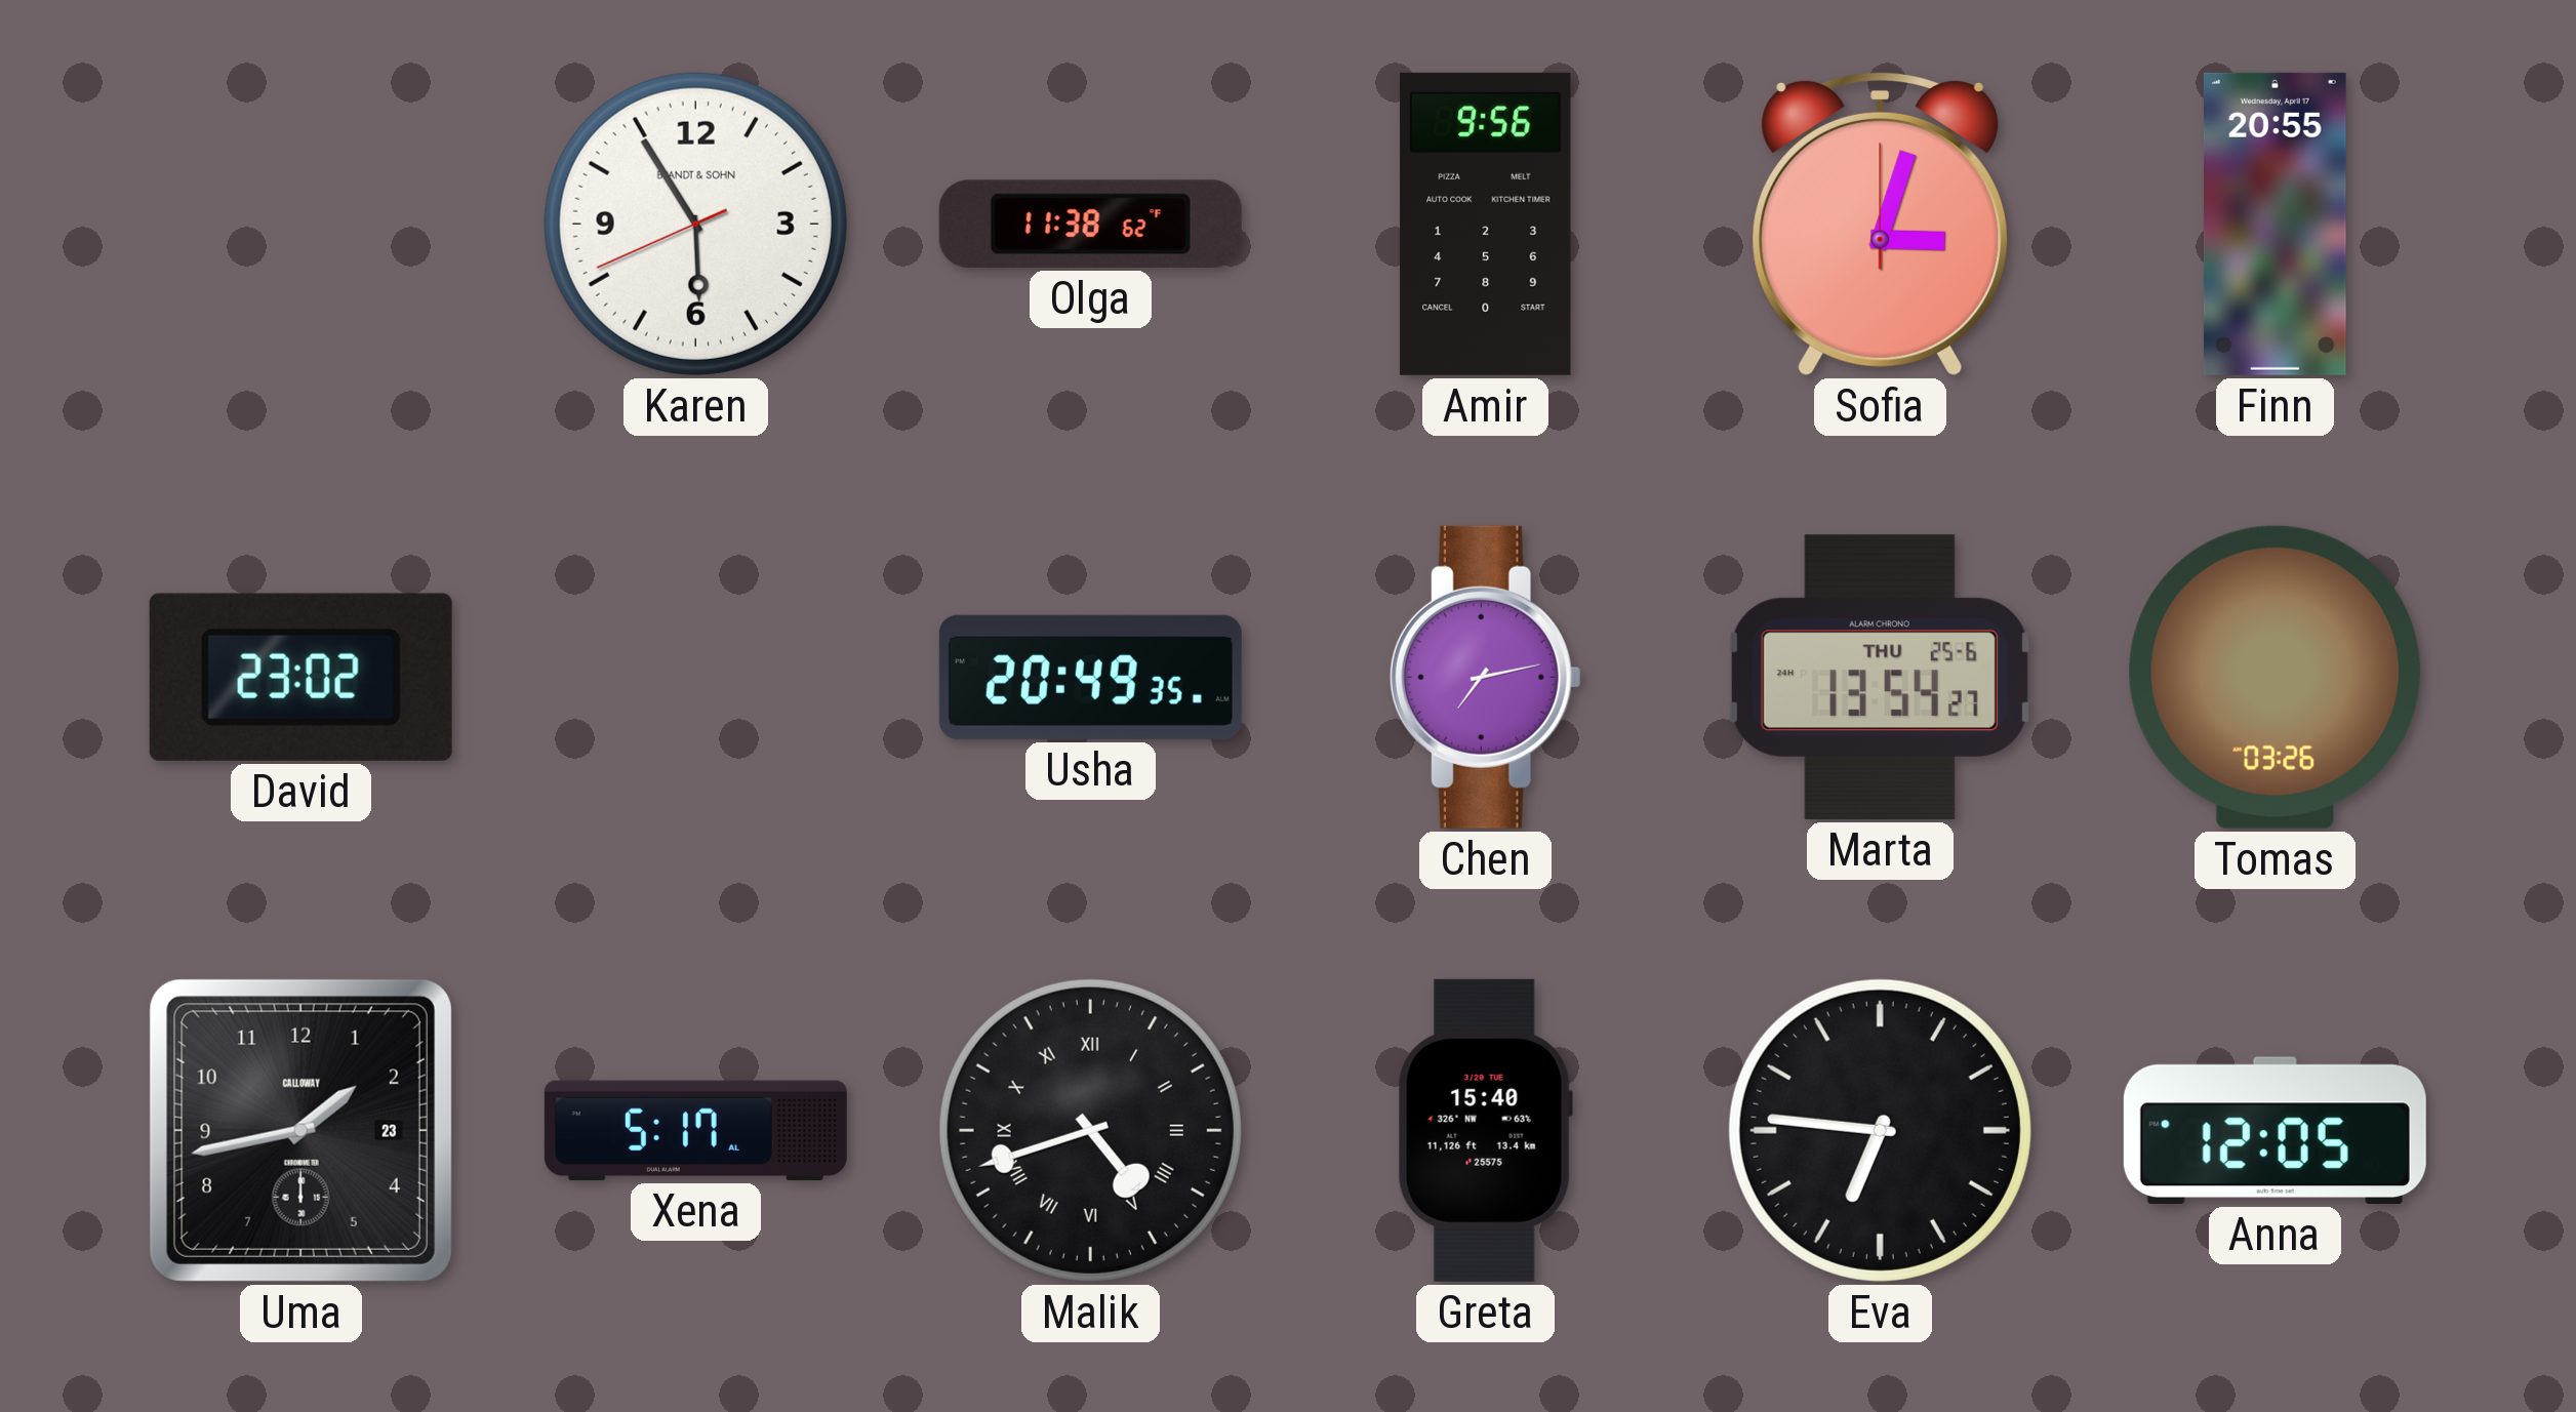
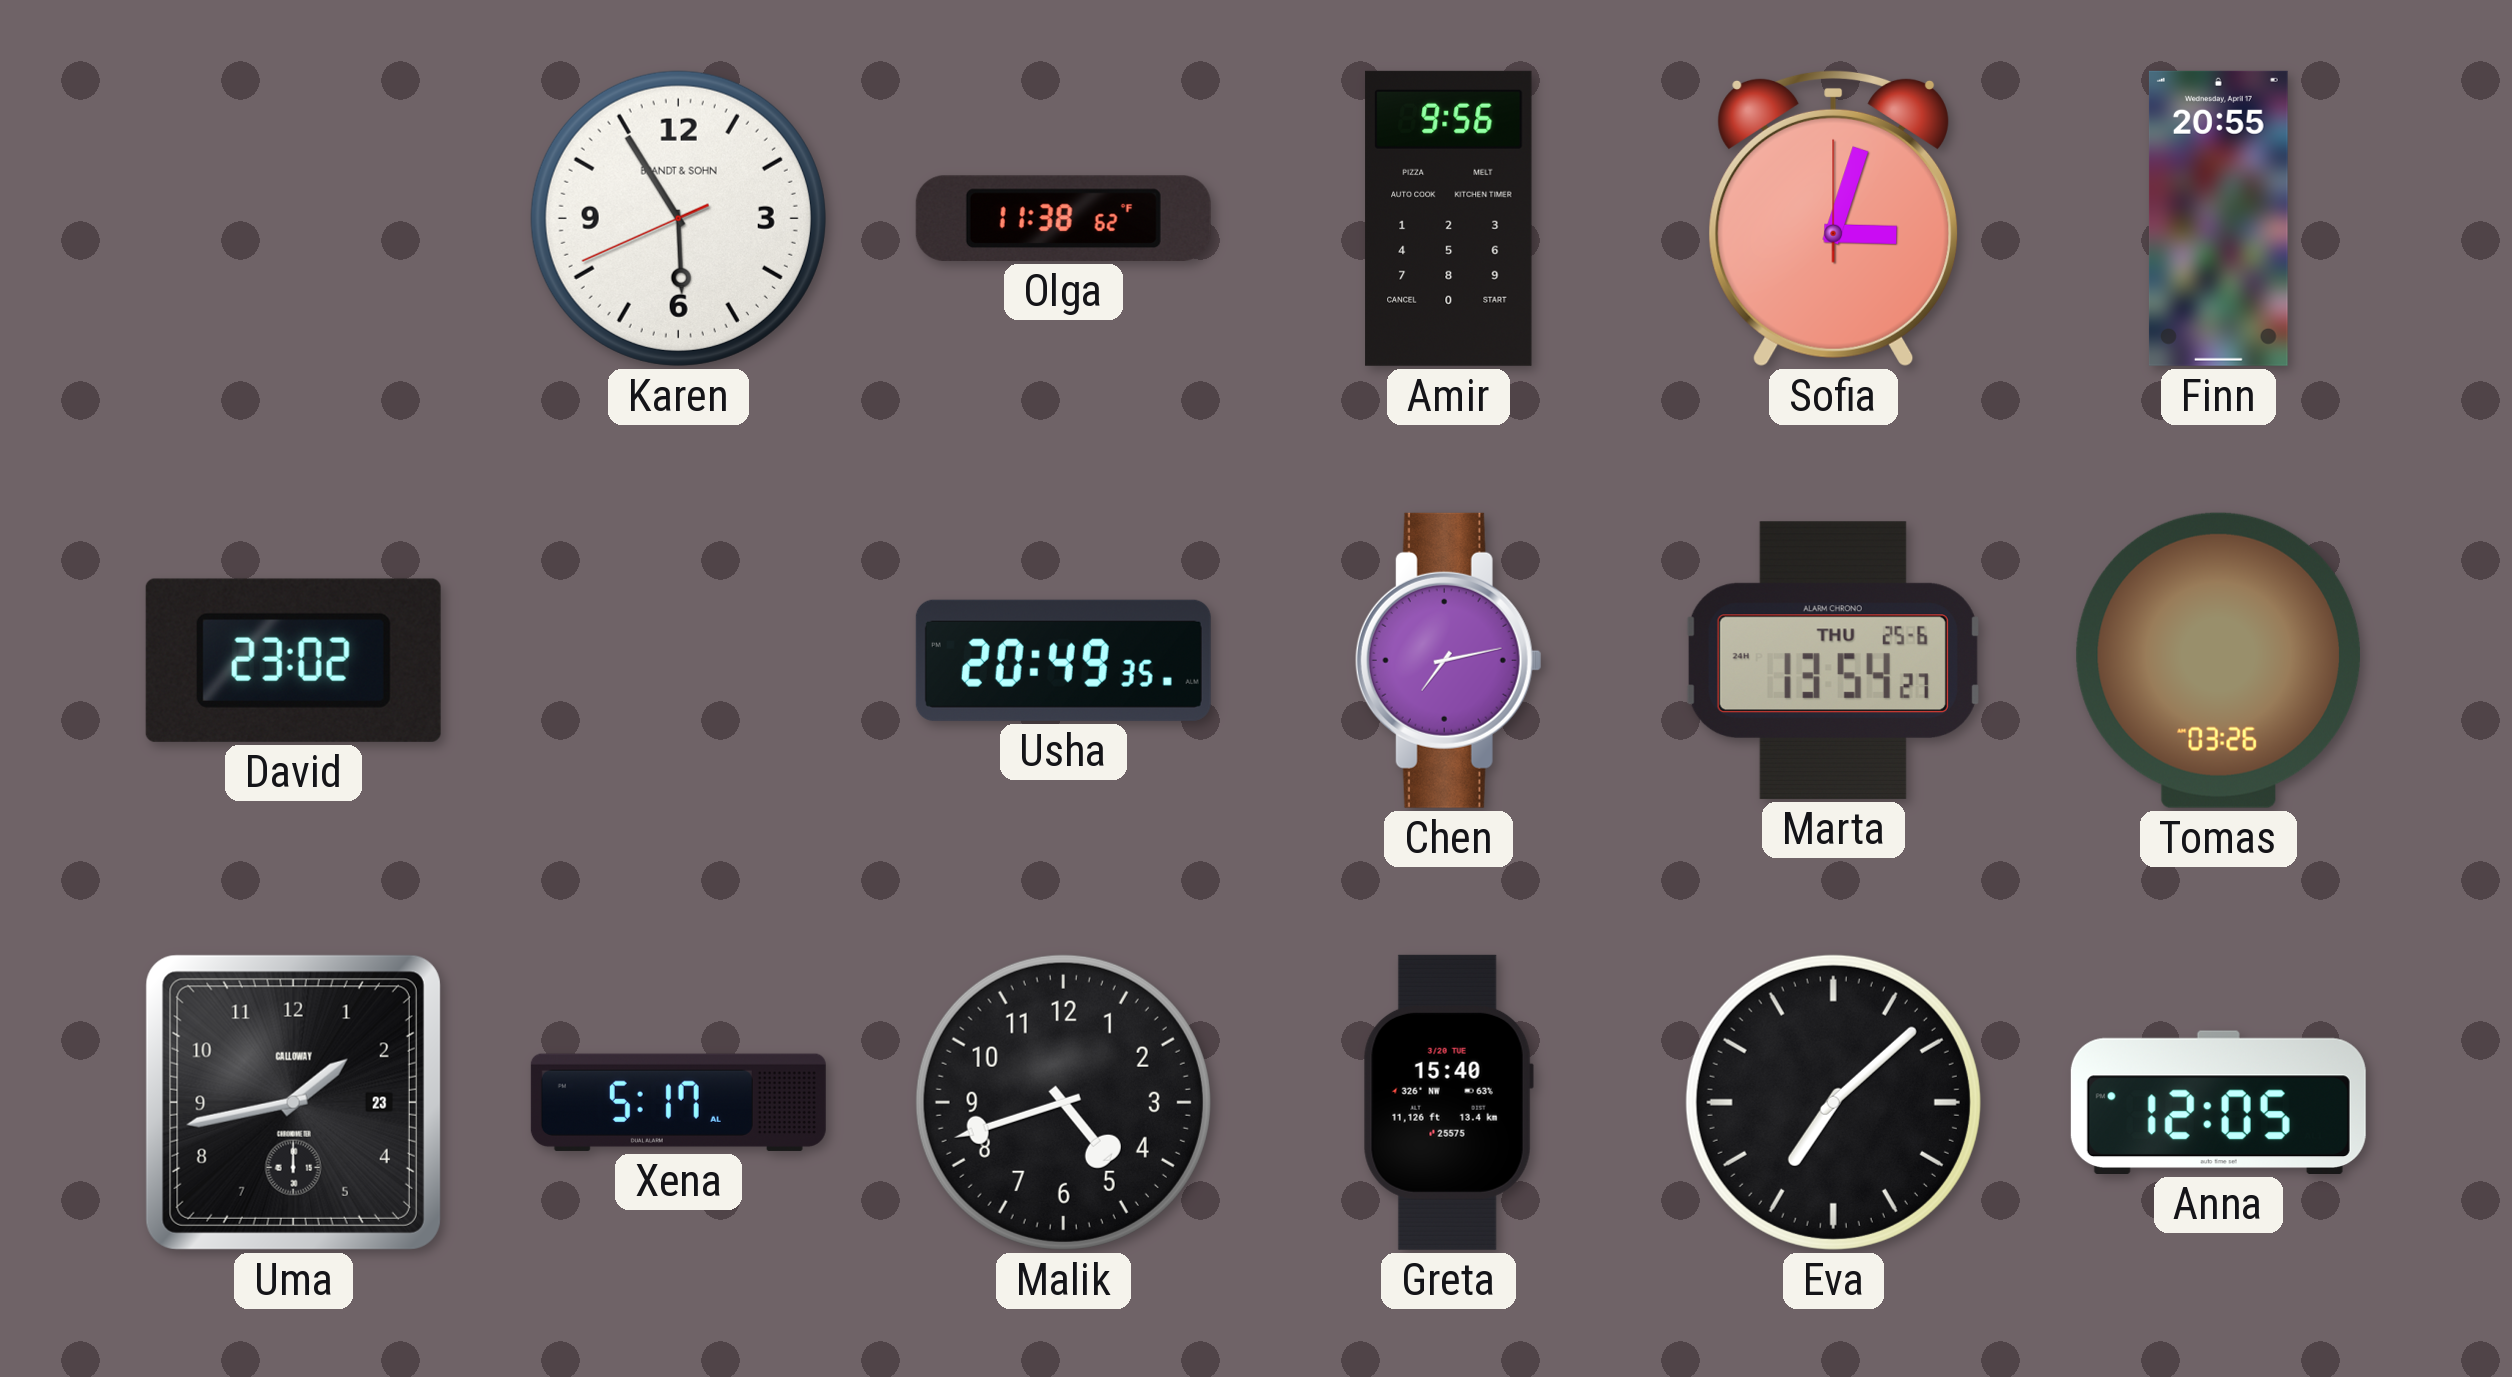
Malik numerals: Roman -> Arabic (1063, 1102)
Eva: 6:46 -> 7:08 (1833, 1102)
